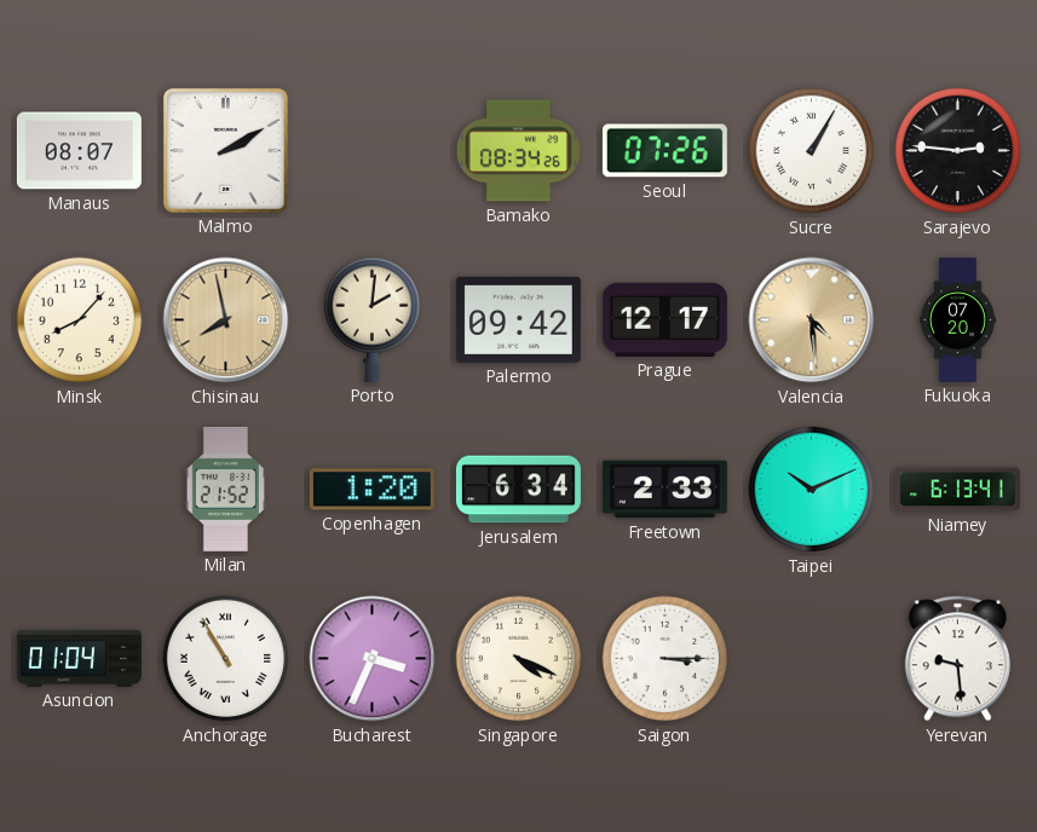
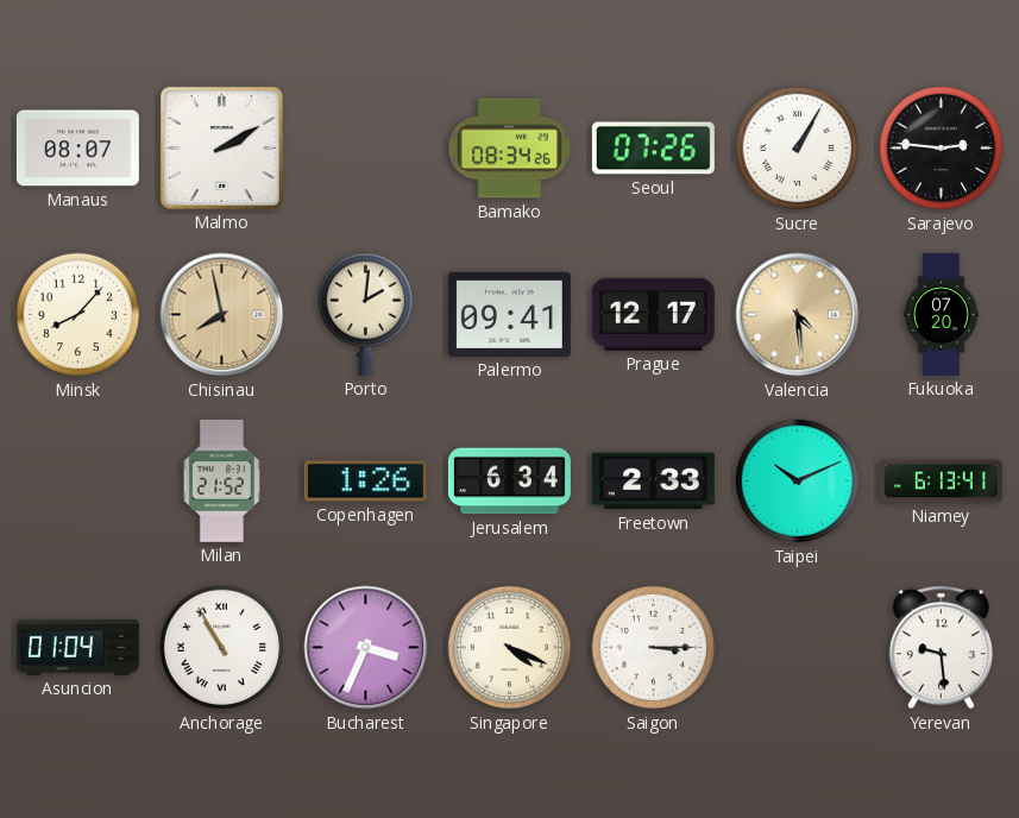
Palermo: 09:42 -> 09:41 (509, 314)
Copenhagen: 1:20 -> 1:26 (365, 482)
